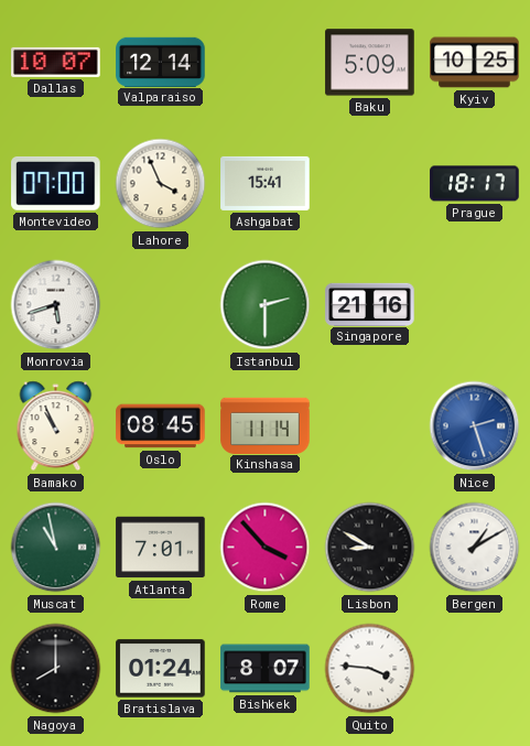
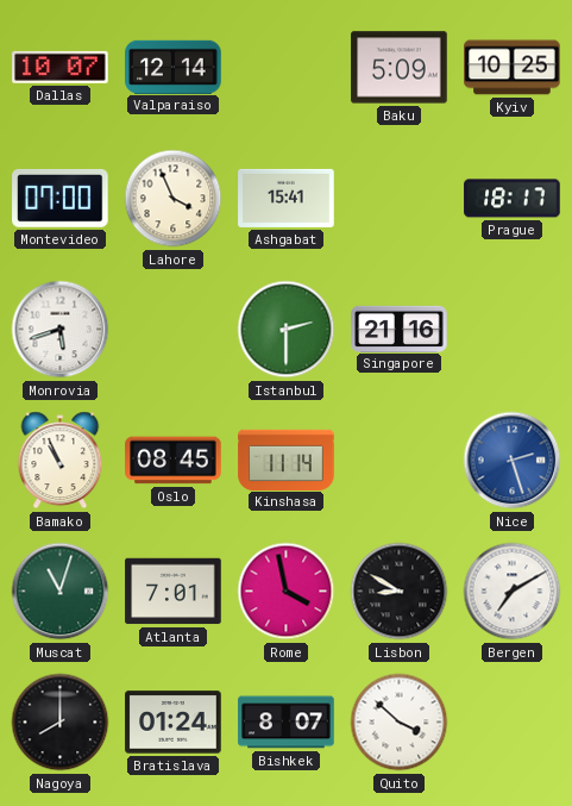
Muscat: 10:58 -> 11:03 (61, 592)
Rome: 3:53 -> 3:58 (287, 592)
Bergen: 1:10 -> 7:10 (513, 592)
Quito: 3:46 -> 3:52 (400, 723)
